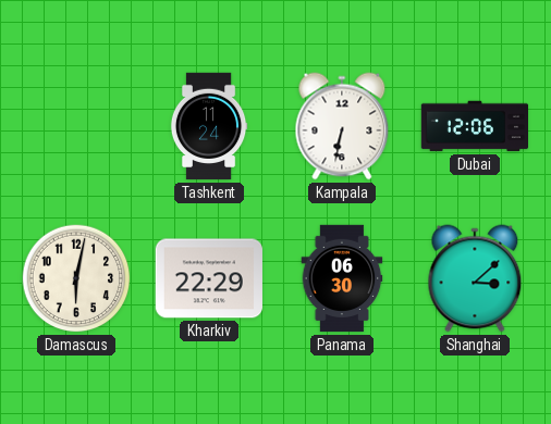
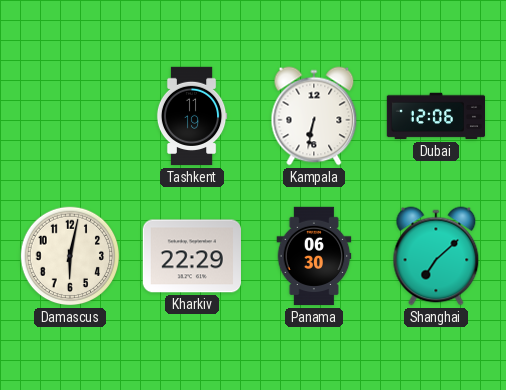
Tashkent: 11:24 -> 11:19 (192, 116)
Shanghai: 3:08 -> 7:08 (436, 256)
